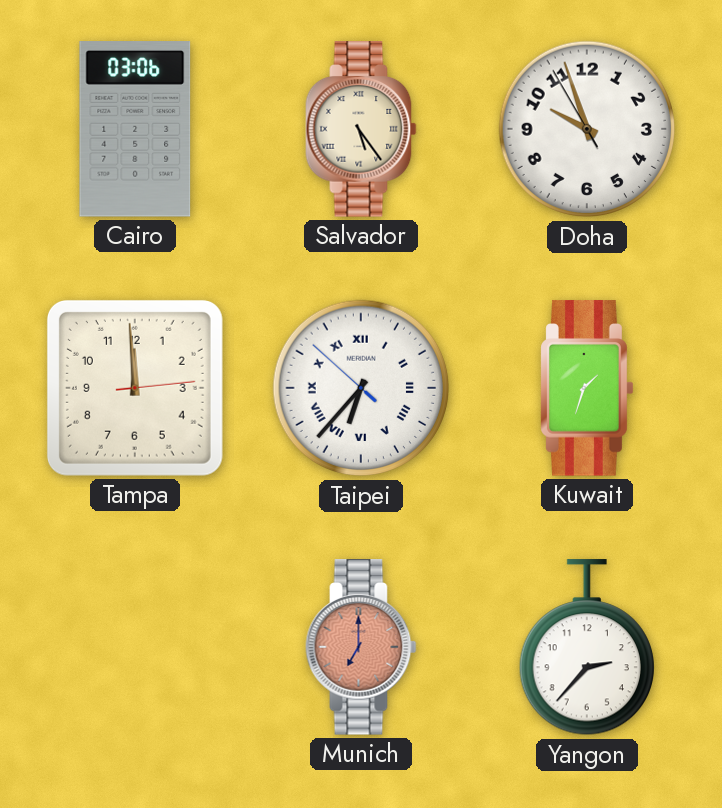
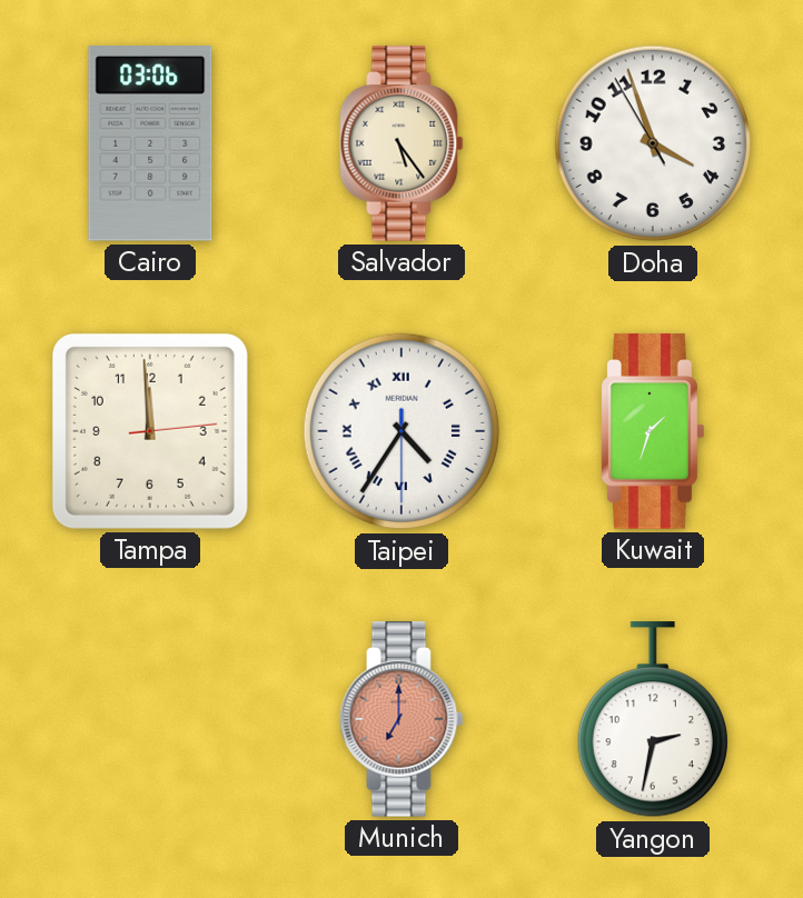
Doha: 9:56 -> 3:56 (653, 143)
Taipei: 6:36 -> 4:35 (401, 431)
Yangon: 2:37 -> 2:32 (653, 720)
